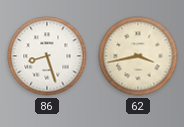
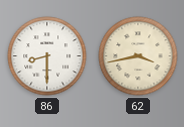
86: 8:27 -> 8:30 (47, 56)
